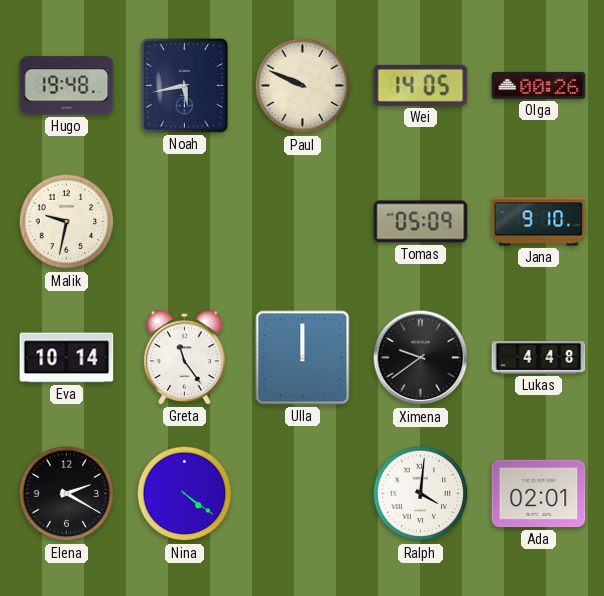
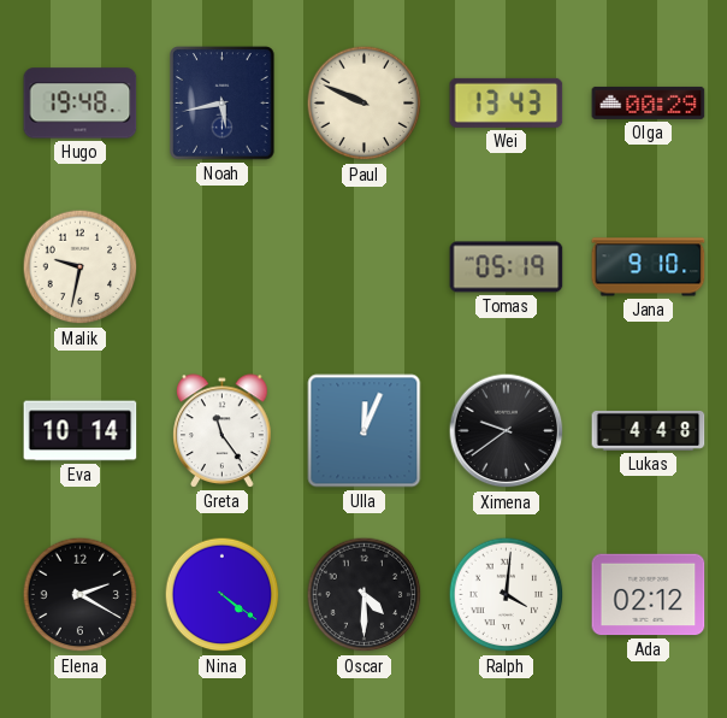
Wei: 14:05 -> 13:43 (507, 102)
Olga: 00:26 -> 00:29 (649, 102)
Tomas: 05:09 -> 05:19 (507, 267)
Ulla: 12:00 -> 12:04 (365, 431)
Oscar: none -> 4:30 (365, 595)
Ada: 02:01 -> 02:12 (649, 595)
